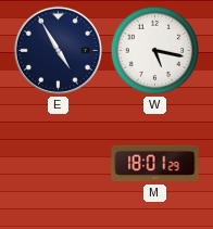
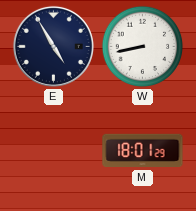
W: 5:17 -> 8:43 (143, 47)
